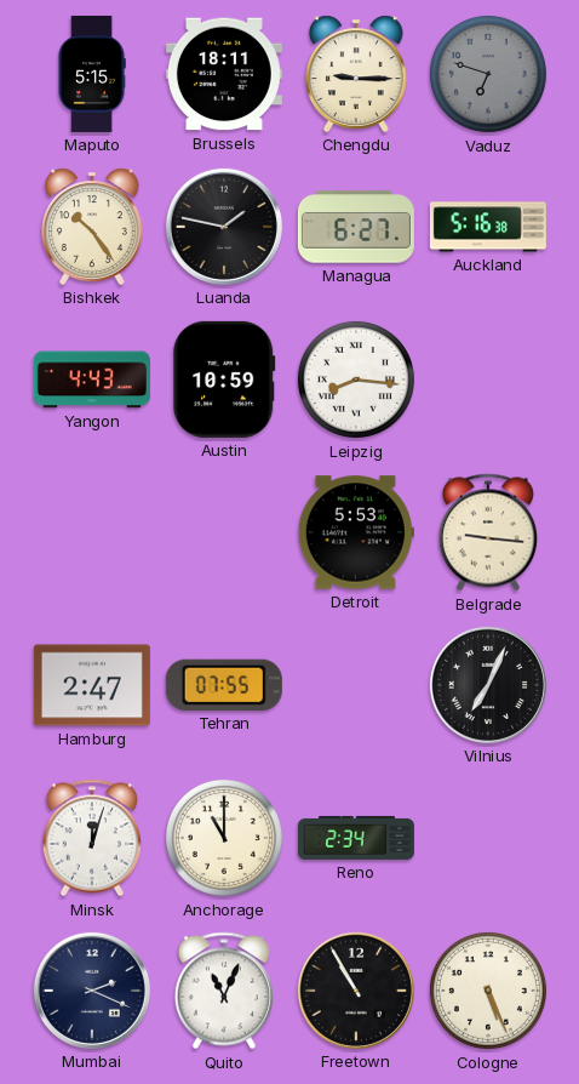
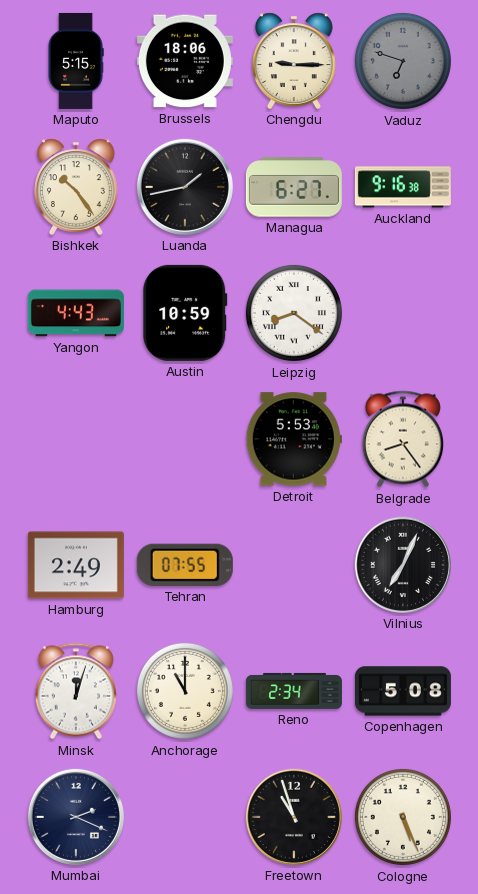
Brussels: 18:11 -> 18:06 (185, 61)
Luanda: 1:47 -> 1:43 (185, 187)
Auckland: 5:16 -> 9:16 (403, 187)
Leipzig: 8:16 -> 8:21 (294, 313)
Belgrade: 9:16 -> 8:24 (403, 439)
Hamburg: 2:47 -> 2:49 (76, 565)
Copenhagen: none -> 5:08 (403, 691)
Quito: 11:04 -> none (224, 991)
Freetown: 10:55 -> 10:57 (294, 817)
